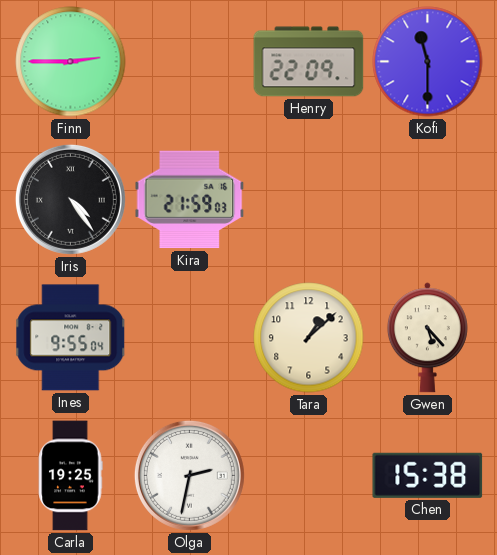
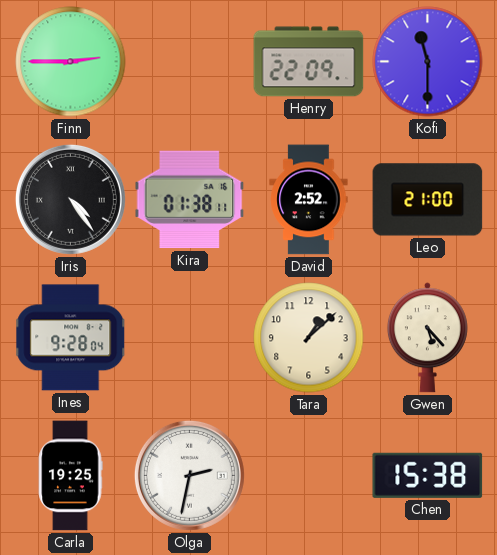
Kira: 21:59 -> 01:38 (190, 200)
David: none -> 2:52 (309, 200)
Leo: none -> 21:00 (428, 200)
Ines: 9:55 -> 9:28 (71, 338)
